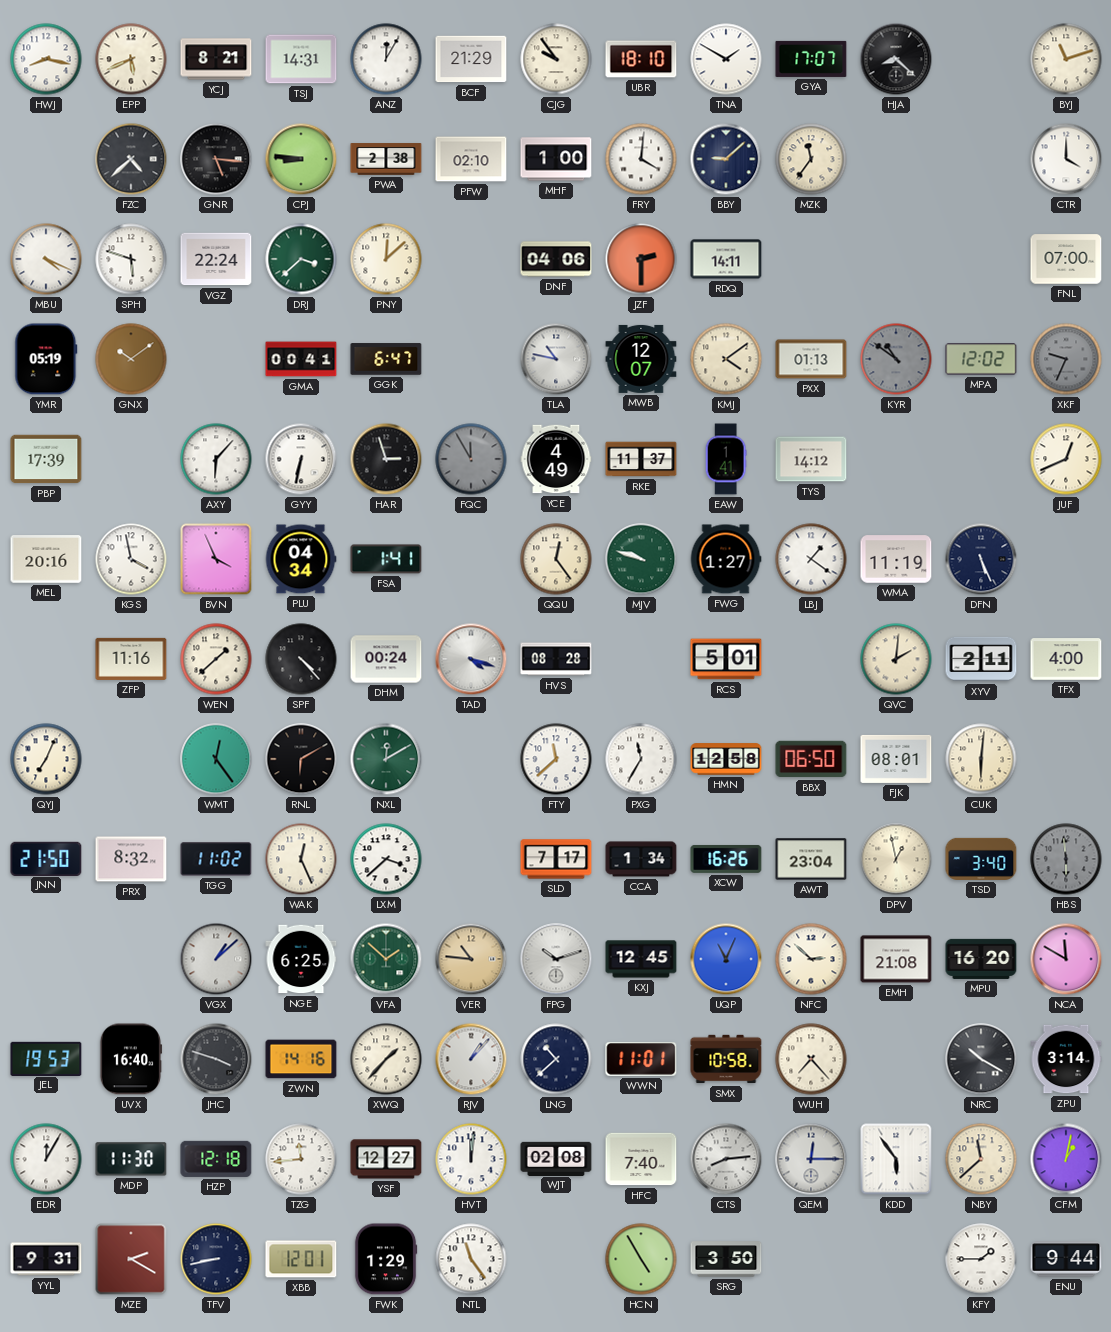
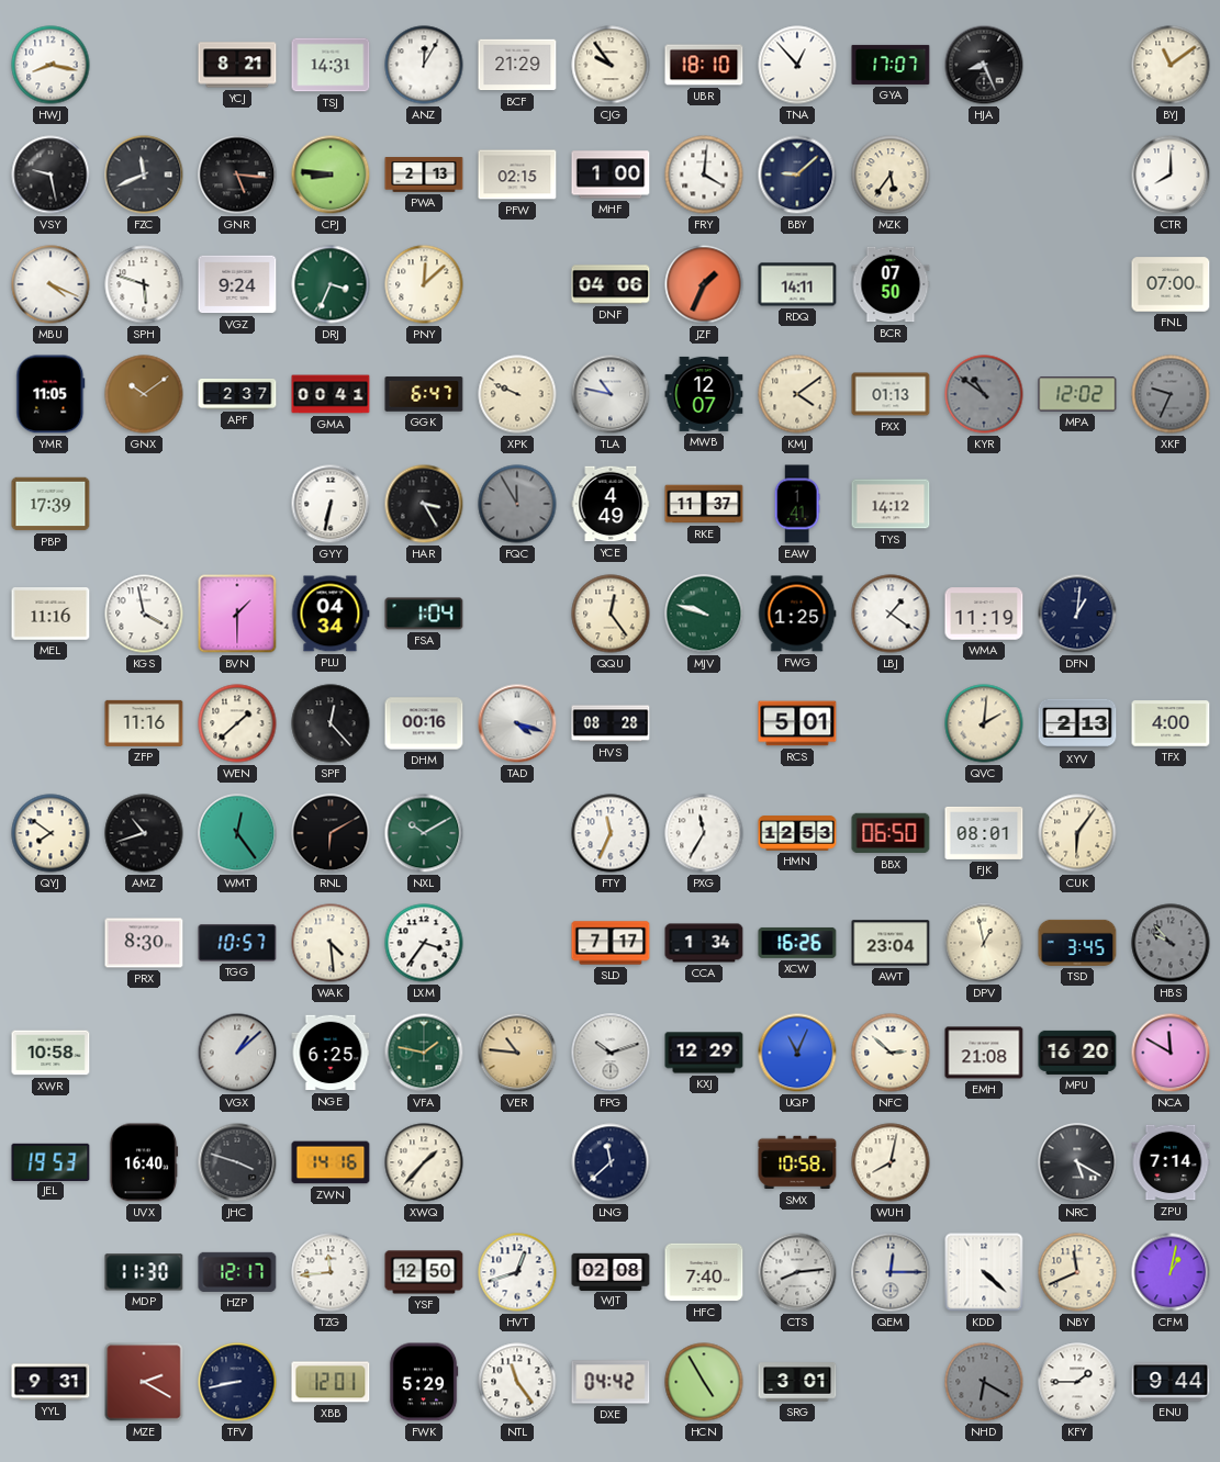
EPP: 5:41 -> none (131, 59)
TNA: 1:50 -> 12:53 (797, 65)
HJA: 8:22 -> 8:26 (984, 65)
BYJ: 11:12 -> 11:09 (1171, 65)
VSY: none -> 9:28 (51, 175)
FZC: 4:38 -> 11:41 (144, 175)
PWA: 2:38 -> 2:13 (424, 175)
PFW: 02:10 -> 02:15 (517, 175)
MZK: 11:36 -> 5:36 (891, 175)
CTR: 4:00 -> 8:00 (1171, 175)
VGZ: 22:24 -> 9:24 (237, 284)
DRJ: 3:38 -> 3:34 (331, 284)
JZF: 2:30 -> 1:34 (704, 284)
BCR: none -> 07:50 (891, 284)
YMR: 05:19 -> 11:05 (51, 394)
APF: none -> 2:37 (237, 394)
XPK: none -> 9:49 (517, 394)
AXY: 6:07 -> none (216, 459)
HAR: 2:57 -> 3:25 (424, 504)
JUF: 12:41 -> none (1066, 459)
MEL: 20:16 -> 11:16 (51, 614)
BVN: 3:56 -> 1:30 (237, 614)
FSA: 1:41 -> 1:04 (424, 614)
FWG: 1:27 -> 1:25 (797, 614)
DFN: 5:26 -> 1:01 (1077, 614)
SPF: 4:23 -> 12:23 (331, 723)
DHM: 00:24 -> 00:16 (424, 723)
XYV: 2:11 -> 2:13 (1077, 723)
QYJ: 7:04 -> 7:51 (51, 833)
AMZ: none -> 10:42 (144, 833)
NXL: 12:10 -> 10:10 (424, 833)
FTY: 11:38 -> 11:34 (611, 833)
HMN: 12:58 -> 12:53 (797, 833)
CUK: 6:01 -> 6:06 (1077, 833)
JNN: 21:50 -> none (46, 858)
PRX: 8:32 -> 8:30 (144, 943)
TGG: 11:02 -> 10:57 (237, 943)
WAK: 12:26 -> 4:29 (331, 943)
LXM: 3:38 -> 3:36 (424, 943)
TSD: 3:40 -> 3:45 (1077, 943)
HBS: 5:59 -> 9:53 (1171, 943)
XWR: none -> 10:58 (51, 1053)
VFA: 1:52 -> 1:47 (424, 1053)
KXJ: 12:45 -> 12:29 (704, 1053)
RJV: 1:07 -> none (471, 1059)
LNG: 10:38 -> 11:38 (611, 1162)
WWN: 11:01 -> none (641, 1059)
WUH: 7:23 -> 8:02 (891, 1162)
NRC: 10:20 -> 5:20 (1077, 1162)
ZPU: 3:14 -> 7:14 (1171, 1162)
EDR: 12:05 -> none (46, 1159)
HZP: 12:18 -> 12:17 (237, 1272)
YSF: 12:27 -> 12:50 (424, 1272)
HVT: 12:01 -> 12:42 (517, 1272)
KDD: 5:54 -> 4:22 (984, 1272)
NBY: 11:38 -> 11:41 (1077, 1272)
FWK: 1:29 -> 5:29 (424, 1382)
DXE: none -> 04:42 (611, 1382)
SRG: 3:50 -> 3:01 (797, 1382)
NHD: none -> 6:20 (984, 1382)
